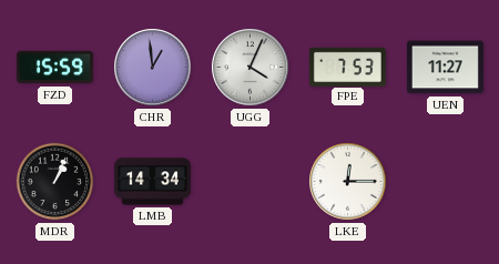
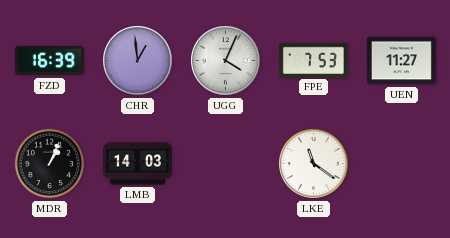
FZD: 15:59 -> 16:39 (49, 61)
LMB: 14:34 -> 14:03 (137, 164)
LKE: 12:15 -> 11:21 (314, 164)
